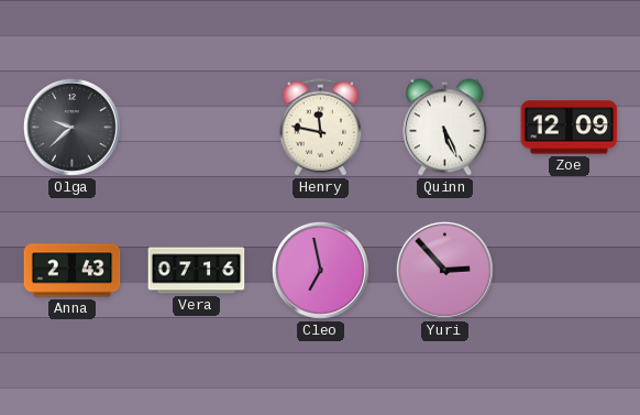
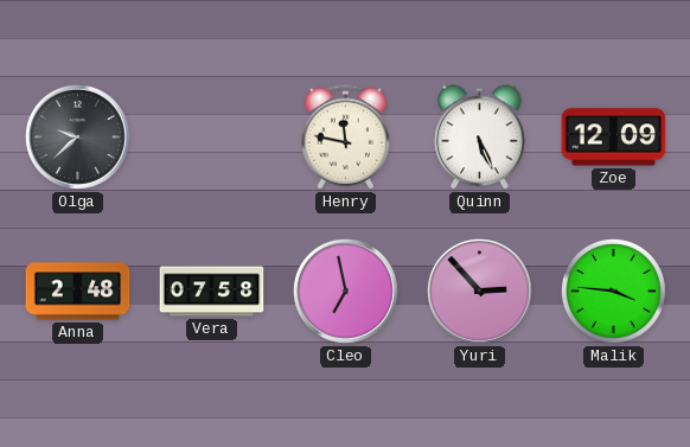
Anna: 2:43 -> 2:48 (78, 292)
Vera: 07:16 -> 07:58 (212, 292)
Malik: none -> 3:46 (613, 290)
